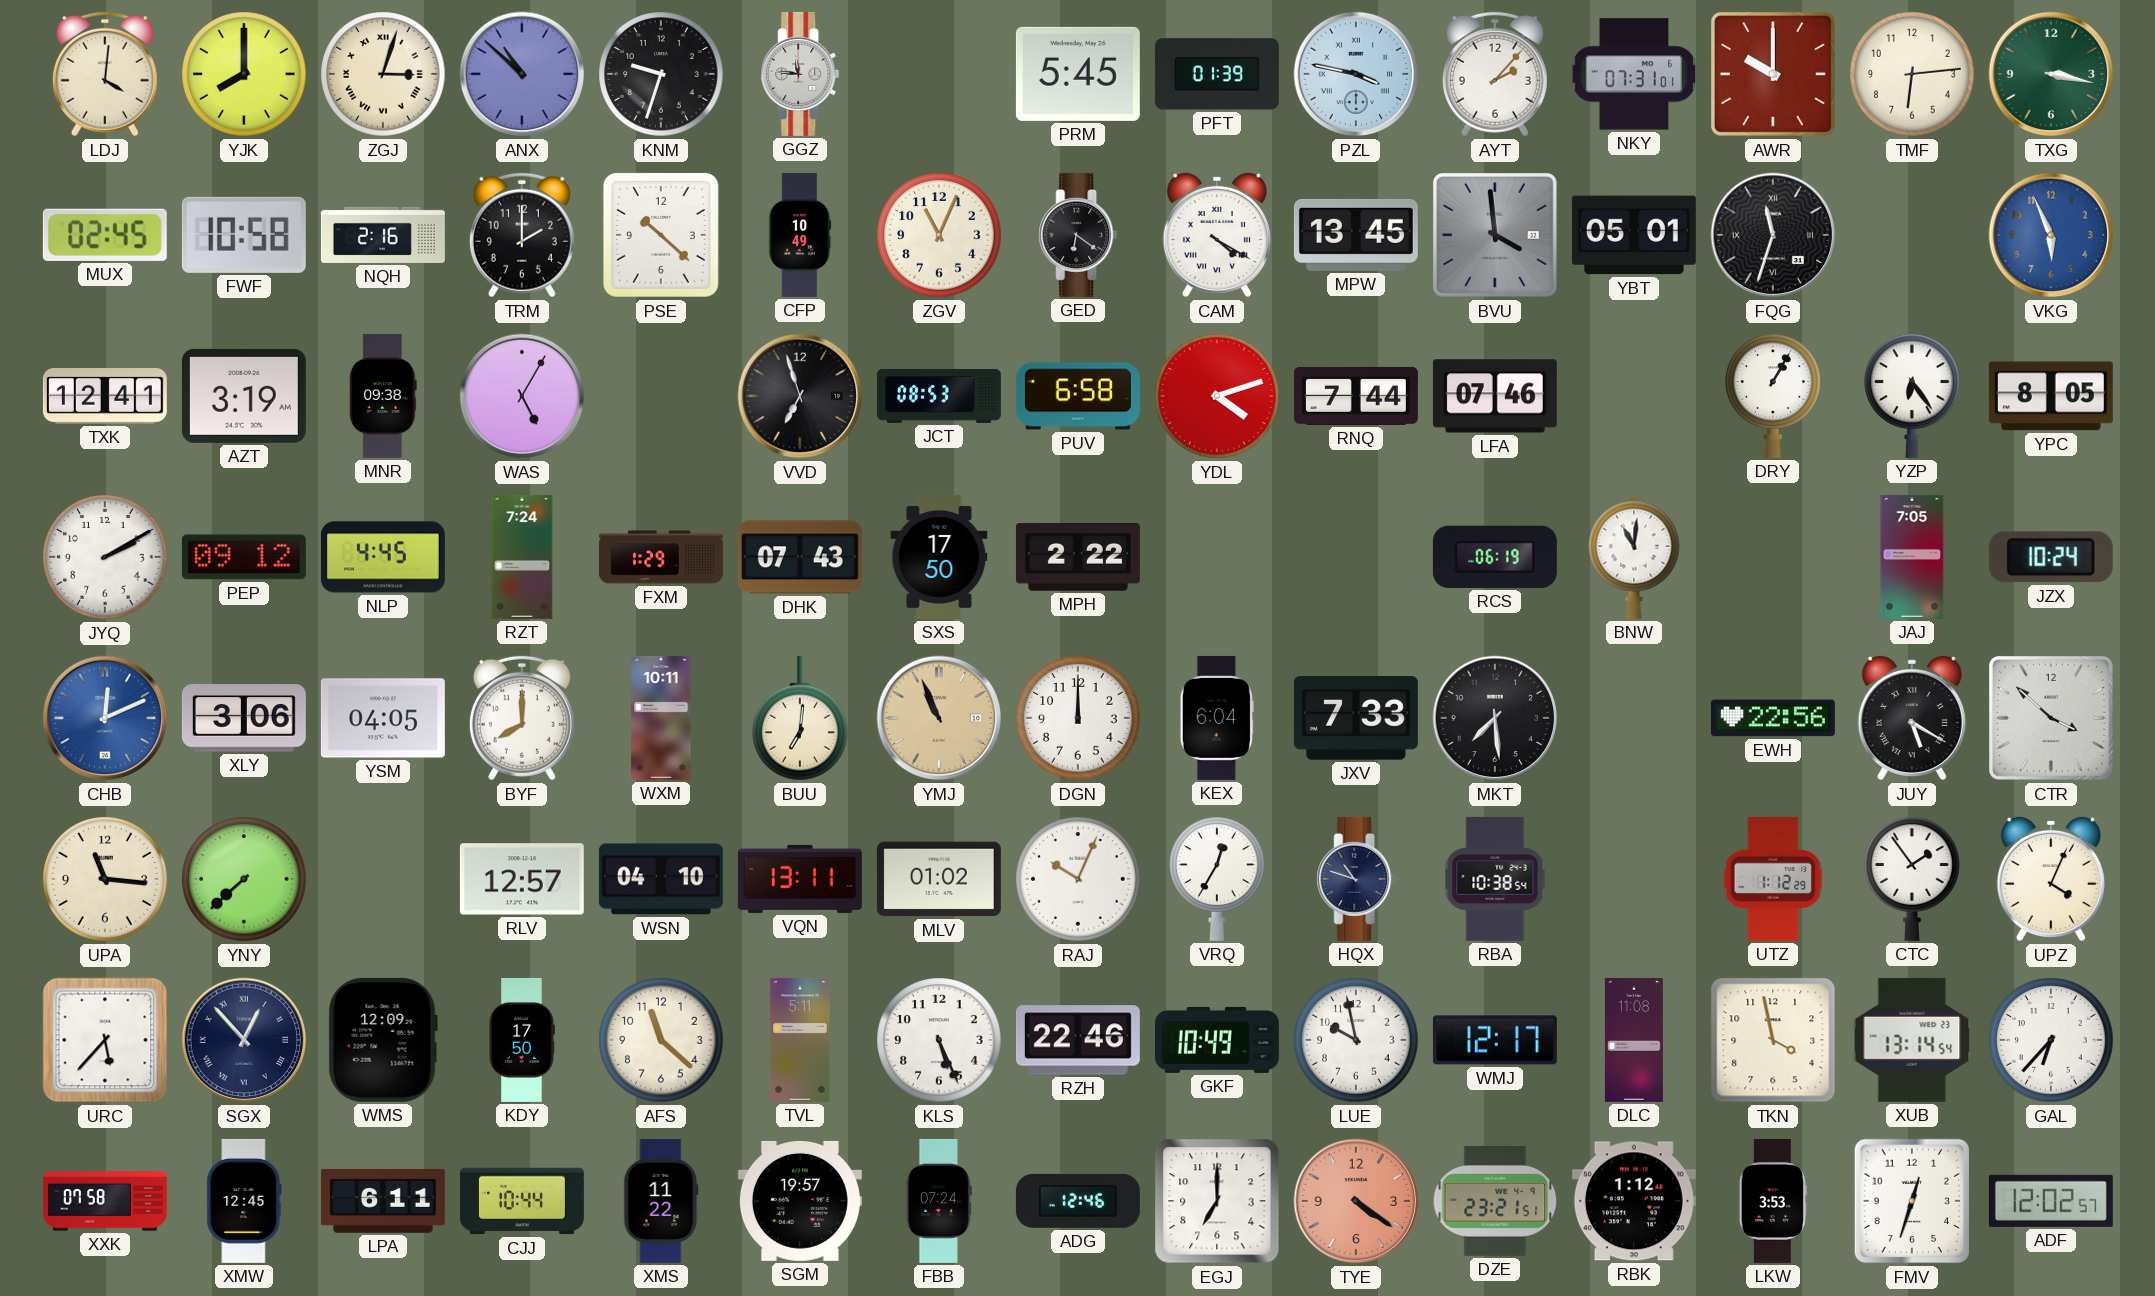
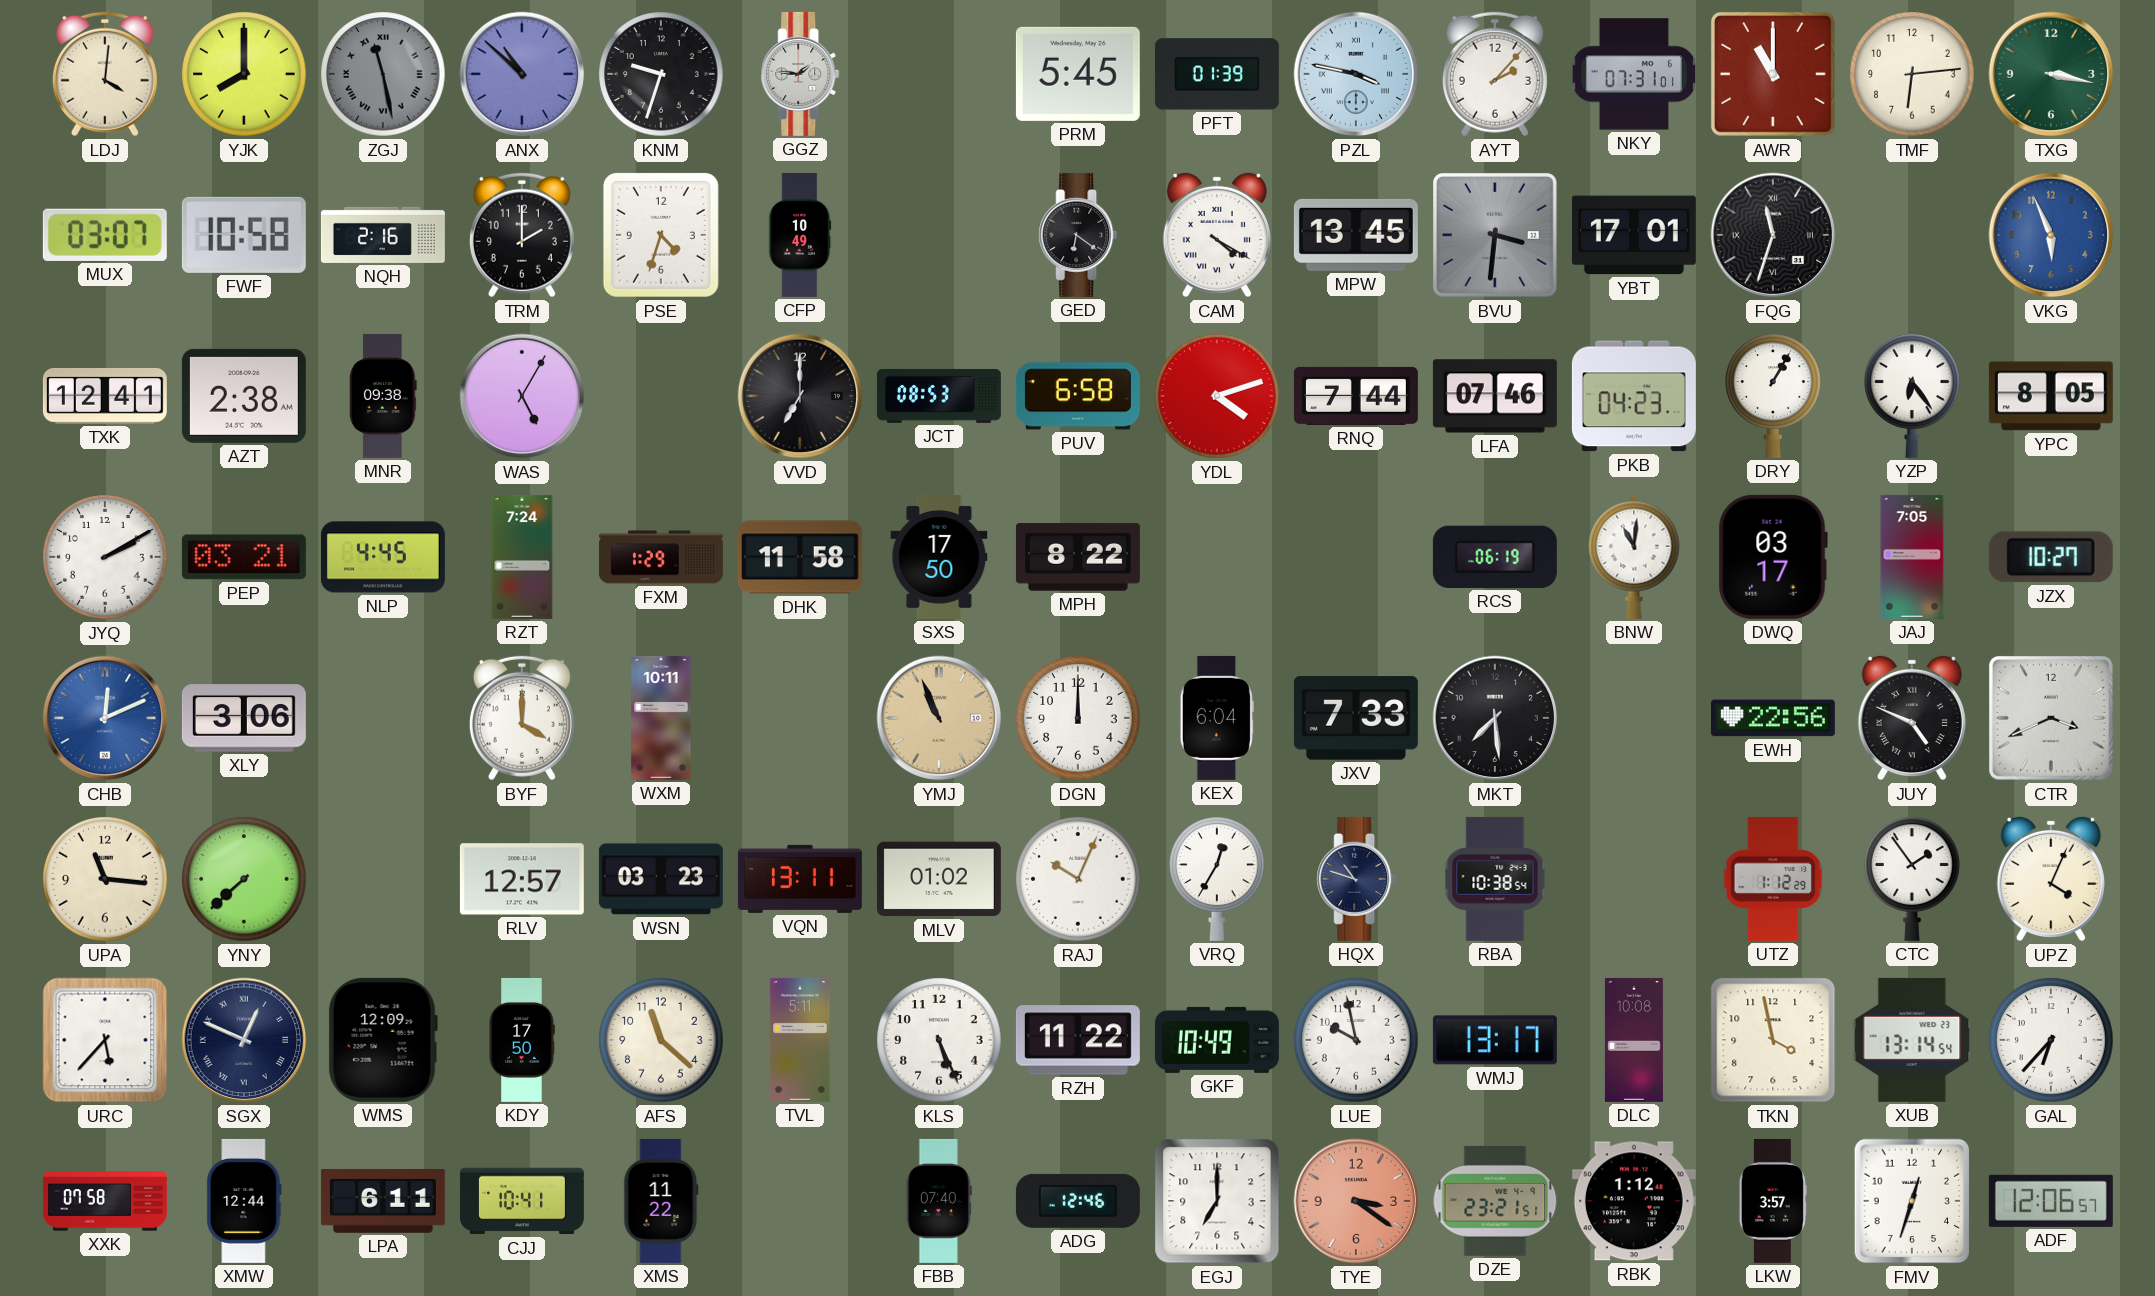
ZGJ: 3:03 -> 11:28 (383, 74)
ZGJ dial: cream -> grey (383, 74)
GGZ: 11:46 -> 1:46 (800, 74)
AWR: 10:00 -> 11:00 (1773, 74)
MUX: 02:45 -> 03:07 (105, 235)
PSE: 10:22 -> 4:33 (661, 235)
ZGV: 11:04 -> none (939, 235)
BVU: 3:59 -> 3:31 (1495, 235)
YBT: 05:01 -> 17:01 (1634, 235)
AZT: 3:19 -> 2:38 (244, 396)
VVD: 6:57 -> 7:00 (800, 396)
PKB: none -> 04:23 (1634, 396)
PEP: 09:12 -> 03:21 (244, 557)
DHK: 07:43 -> 11:58 (800, 557)
MPH: 2:22 -> 8:22 (1078, 557)
DWQ: none -> 03:17 (1773, 557)
JZX: 10:24 -> 10:27 (2051, 557)
YSM: 04:05 -> none (383, 718)
BYF: 8:00 -> 4:00 (522, 718)
BUU: 7:01 -> none (801, 718)
JUY: 5:20 -> 4:49 (1912, 718)
CTR: 3:52 -> 3:41 (2051, 718)
WSN: 04:10 -> 03:23 (661, 879)
SGX: 12:53 -> 12:49 (244, 1040)
RZH: 22:46 -> 11:22 (1078, 1040)
WMJ: 12:17 -> 13:17 (1495, 1040)
DLC: 11:08 -> 10:08 (1634, 1040)
XMW: 12:45 -> 12:44 (244, 1201)
CJJ: 10:44 -> 10:41 (522, 1201)
SGM: 19:57 -> none (800, 1201)
FBB: 07:24 -> 07:40 (939, 1201)
TYE: 4:21 -> 3:21 (1356, 1201)
LKW: 3:53 -> 3:57 (1773, 1201)
ADF: 12:02 -> 12:06 (2051, 1201)
